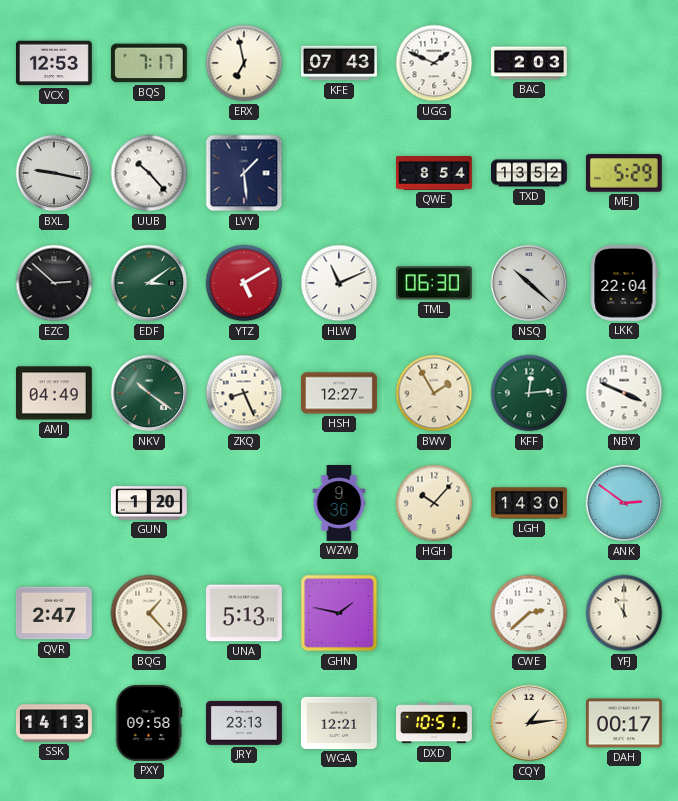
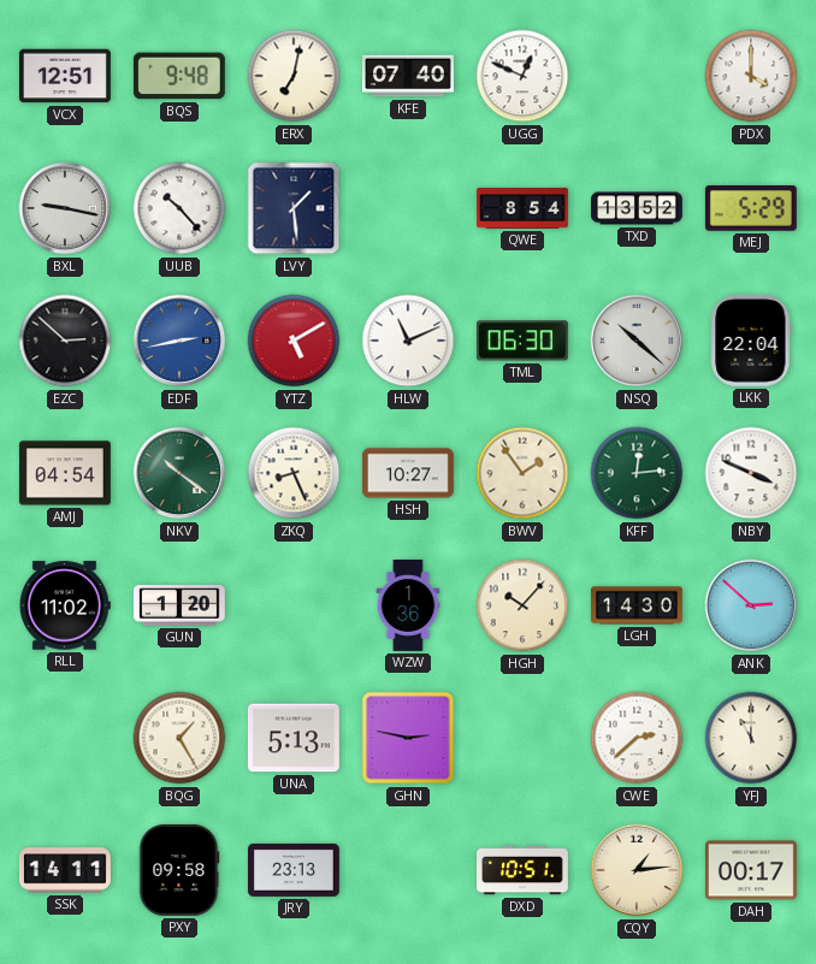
VCX: 12:53 -> 12:51 (65, 76)
BQS: 7:17 -> 9:48 (179, 76)
ERX: 6:58 -> 7:02 (294, 76)
KFE: 07:43 -> 07:40 (409, 76)
UGG: 1:49 -> 12:49 (522, 76)
BAC: 2:03 -> none (530, 63)
PDX: none -> 4:00 (751, 76)
EDF: 3:09 -> 2:43 (179, 341)
EDF dial: green -> blue (179, 341)
AMJ: 04:49 -> 04:54 (65, 473)
HSH: 12:27 -> 10:27 (408, 473)
BWV: 1:55 -> 1:54 (522, 473)
RLL: none -> 11:02 (65, 605)
WZW: 9:36 -> 1:36 (408, 607)
ANK: 2:51 -> 2:52 (751, 605)
QVR: 2:47 -> none (54, 613)
BQG: 1:23 -> 1:25 (179, 738)
GHN: 1:47 -> 2:47 (408, 738)
SSK: 14:13 -> 14:11 (65, 870)
WGA: 12:21 -> none (339, 723)
